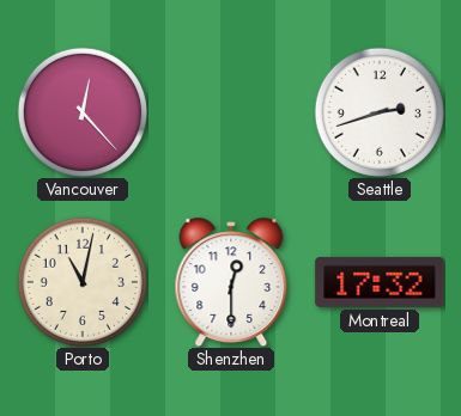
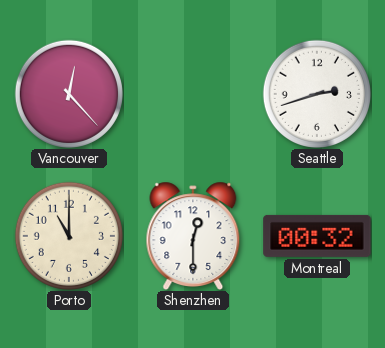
Porto: 11:02 -> 11:00 (69, 236)
Montreal: 17:32 -> 00:32 (317, 236)
